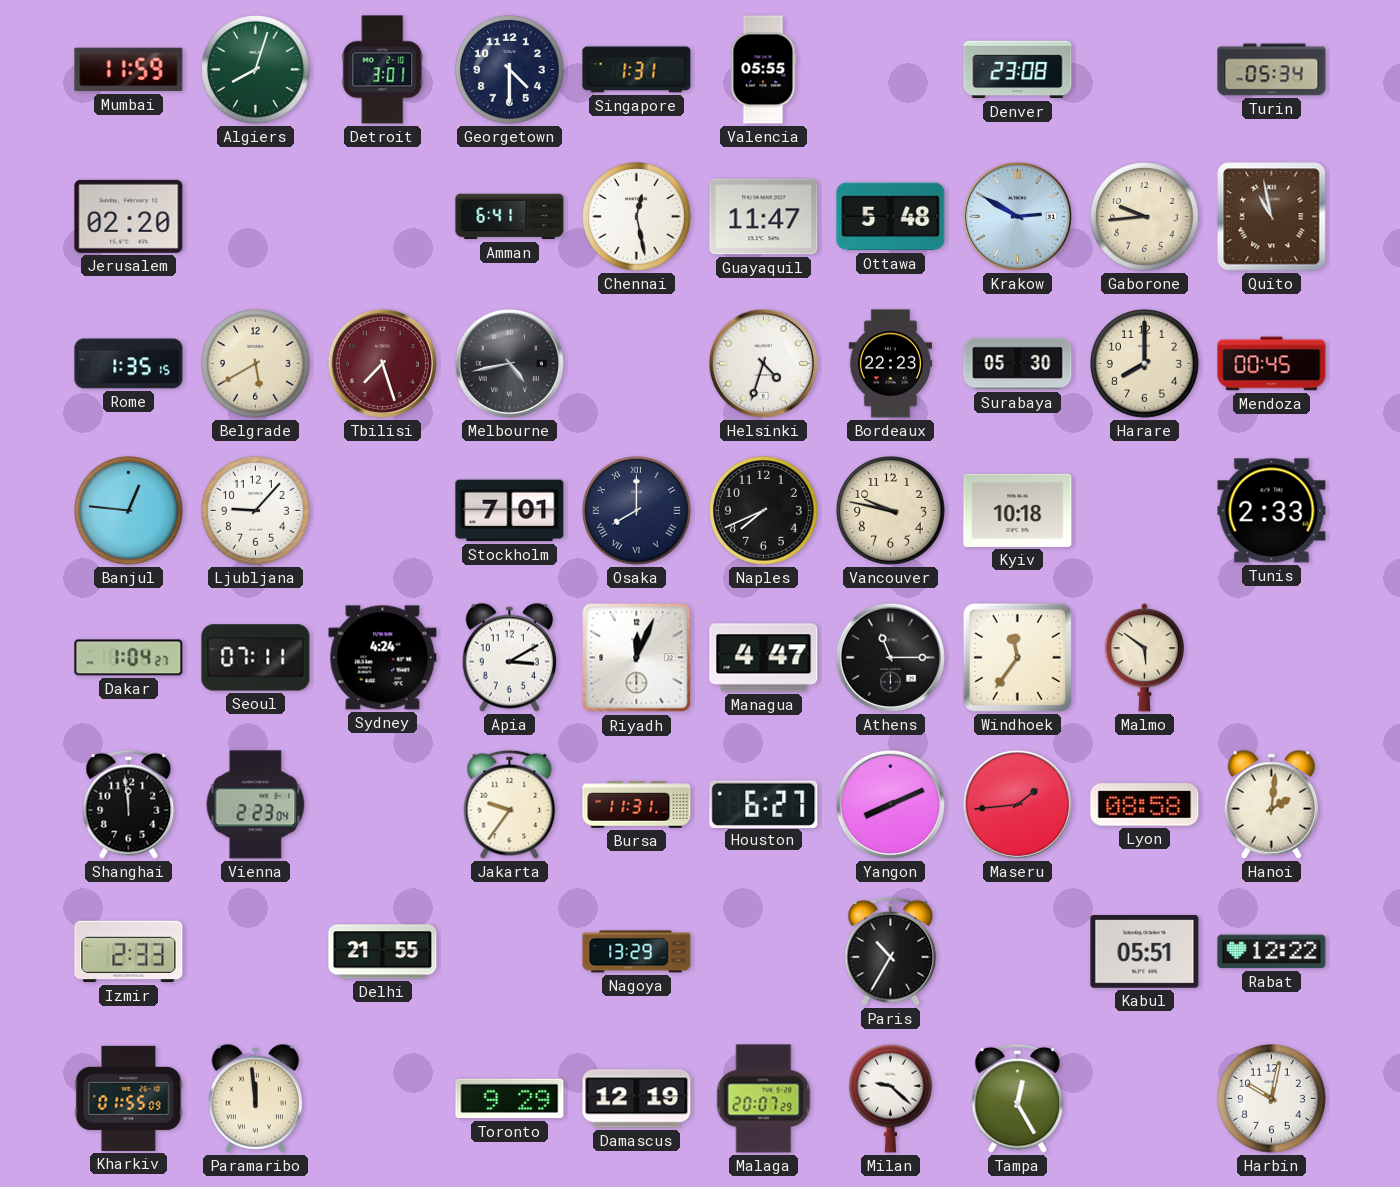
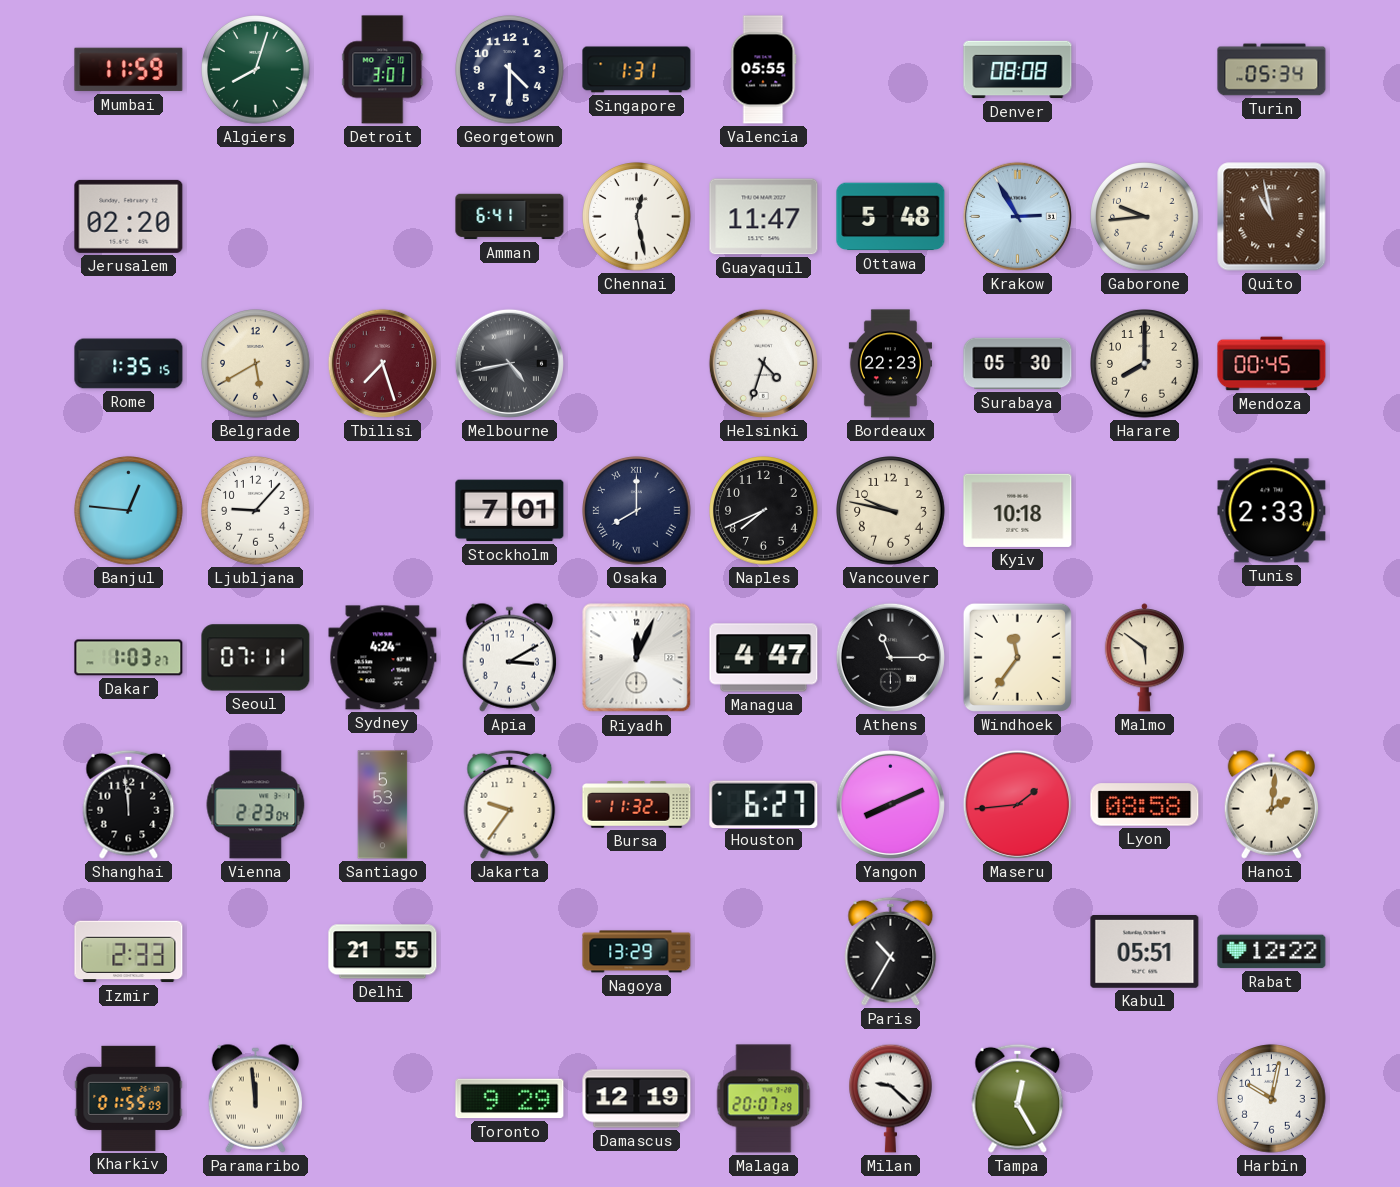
Denver: 23:08 -> 08:08 (1018, 70)
Krakow: 2:50 -> 2:55 (1017, 216)
Dakar: 1:04 -> 1:03 (129, 658)
Santiago: none -> 5:53 (383, 805)
Bursa: 11:31 -> 11:32 (637, 805)
